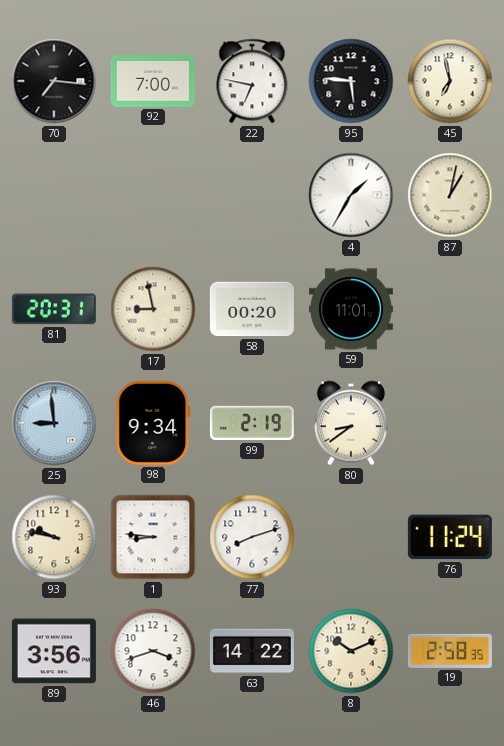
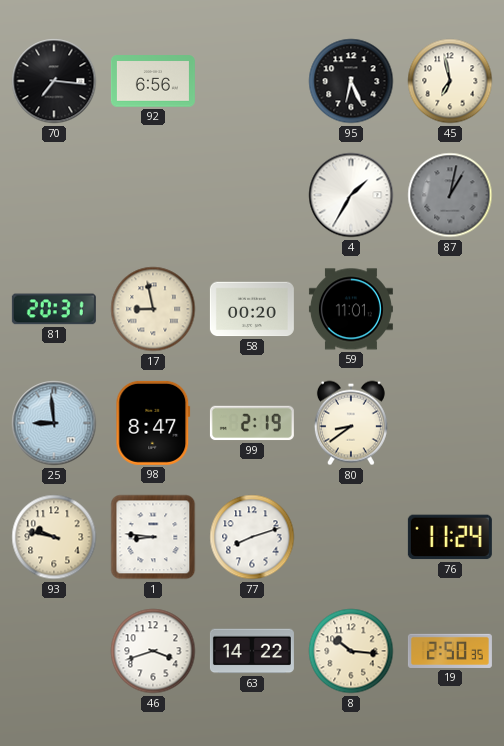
92: 7:00 -> 6:56 (153, 81)
22: 6:47 -> none (252, 81)
95: 5:46 -> 6:26 (351, 81)
87 dial: cream -> grey (450, 195)
98: 9:34 -> 8:47 (153, 423)
89: 3:56 -> none (54, 651)
8: 10:11 -> 10:16 (351, 651)
19: 2:58 -> 2:50 (450, 651)
